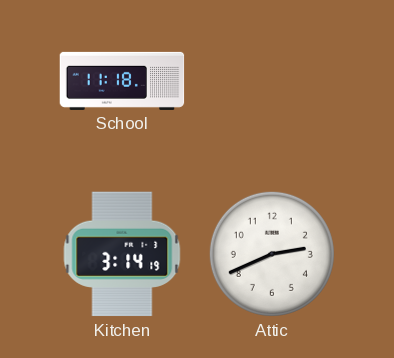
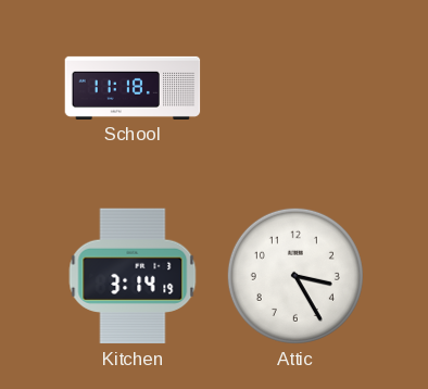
Attic: 2:41 -> 3:25 (295, 276)
